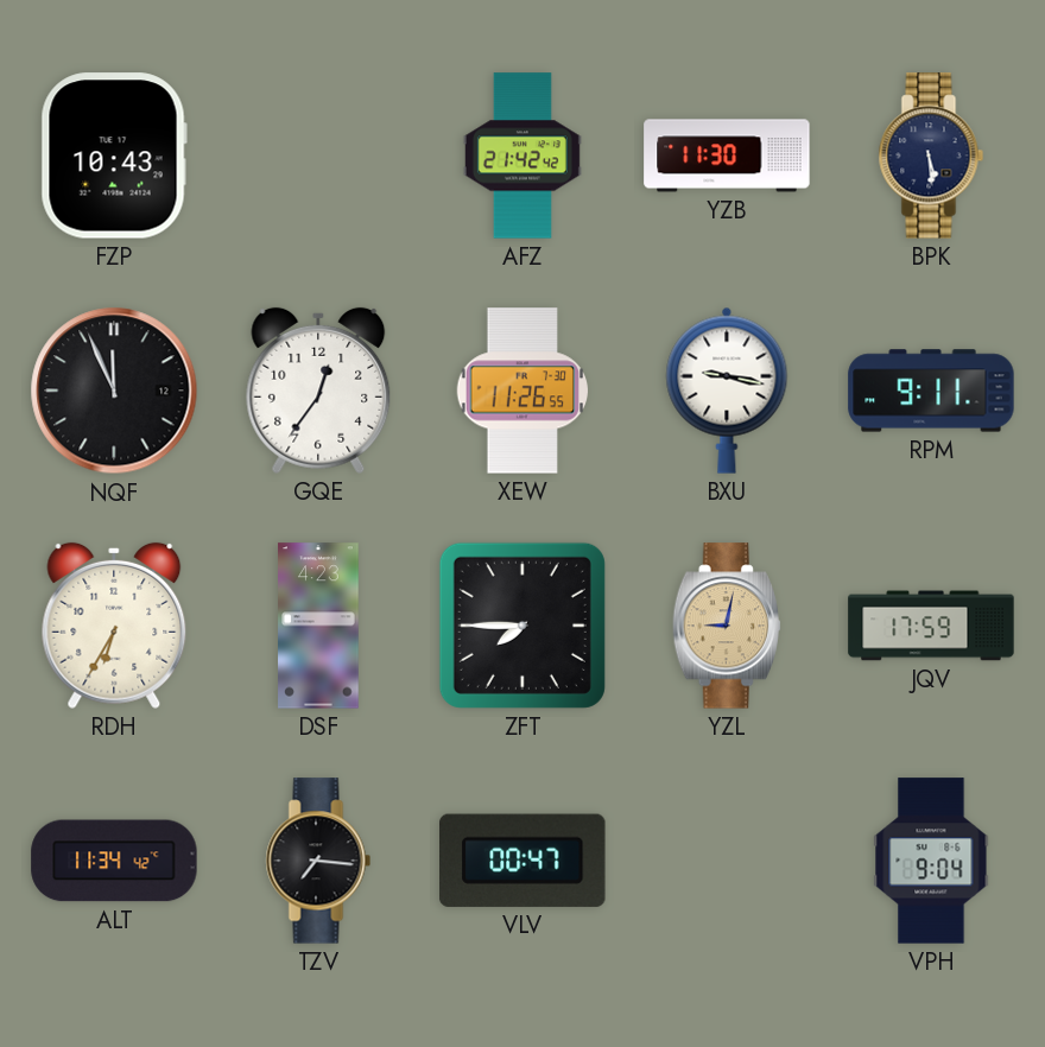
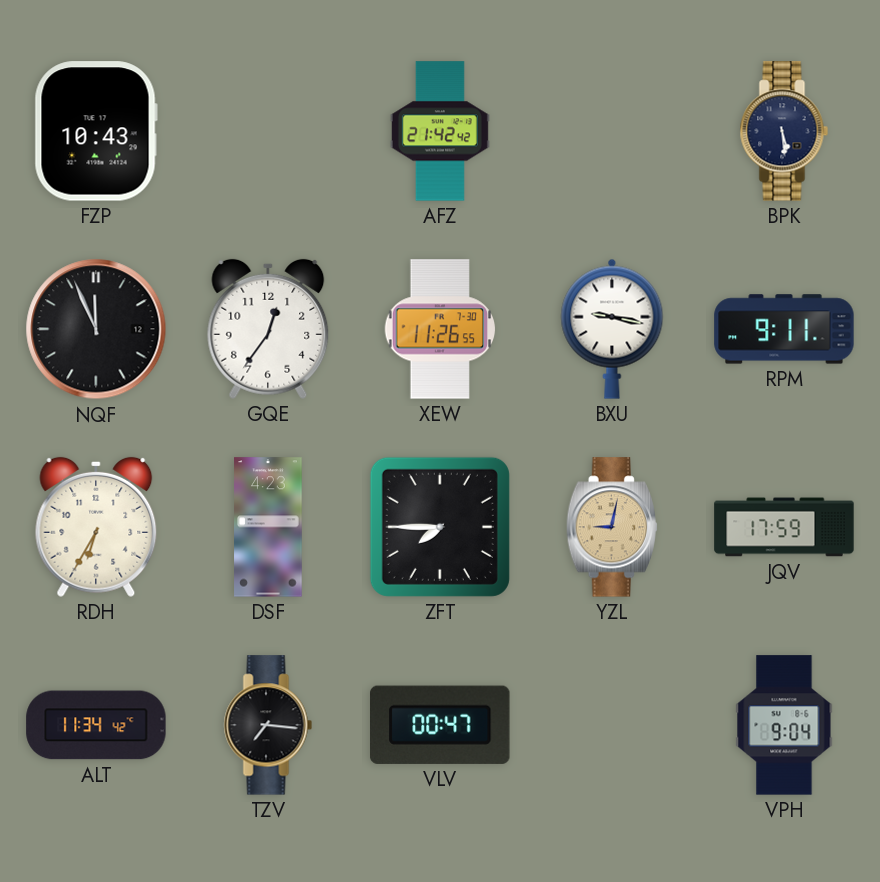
YZB: 11:30 -> none (727, 156)
